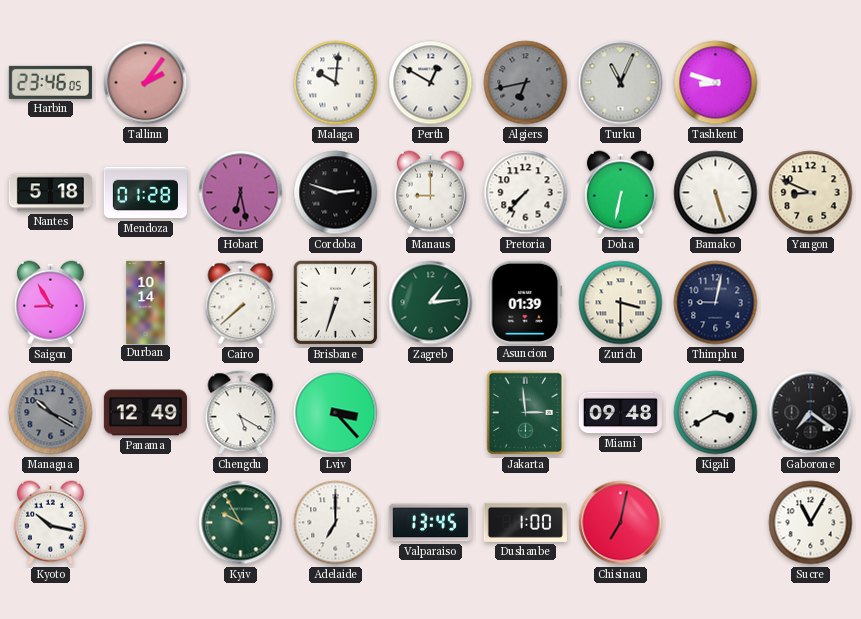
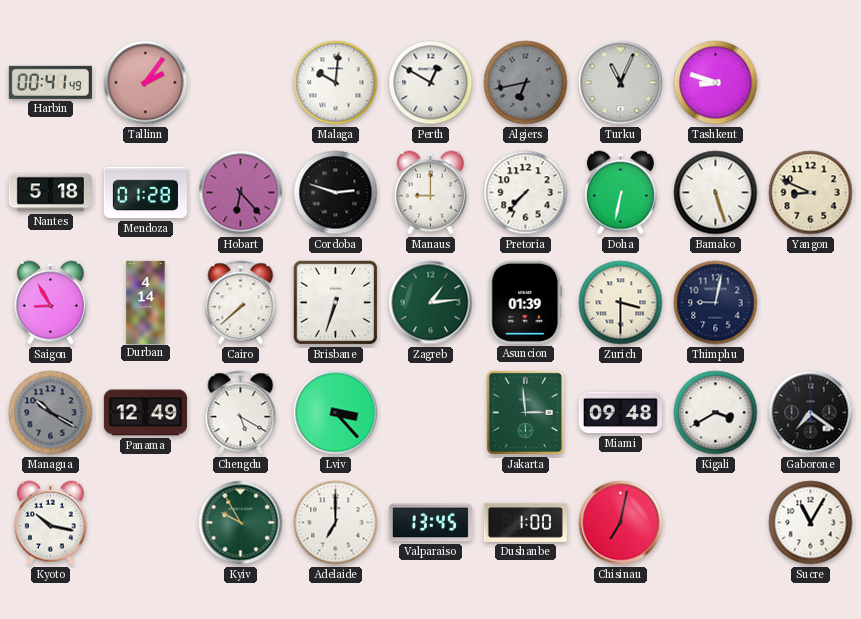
Harbin: 23:46 -> 00:41 (50, 82)
Hobart: 6:28 -> 6:23 (241, 193)
Durban: 10:14 -> 4:14 (146, 302)
